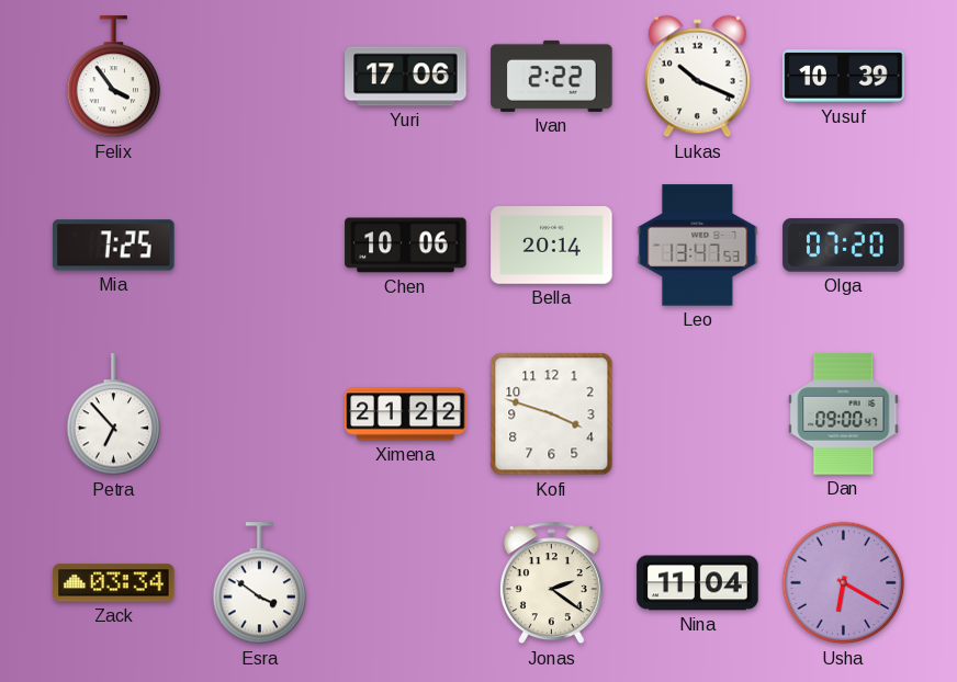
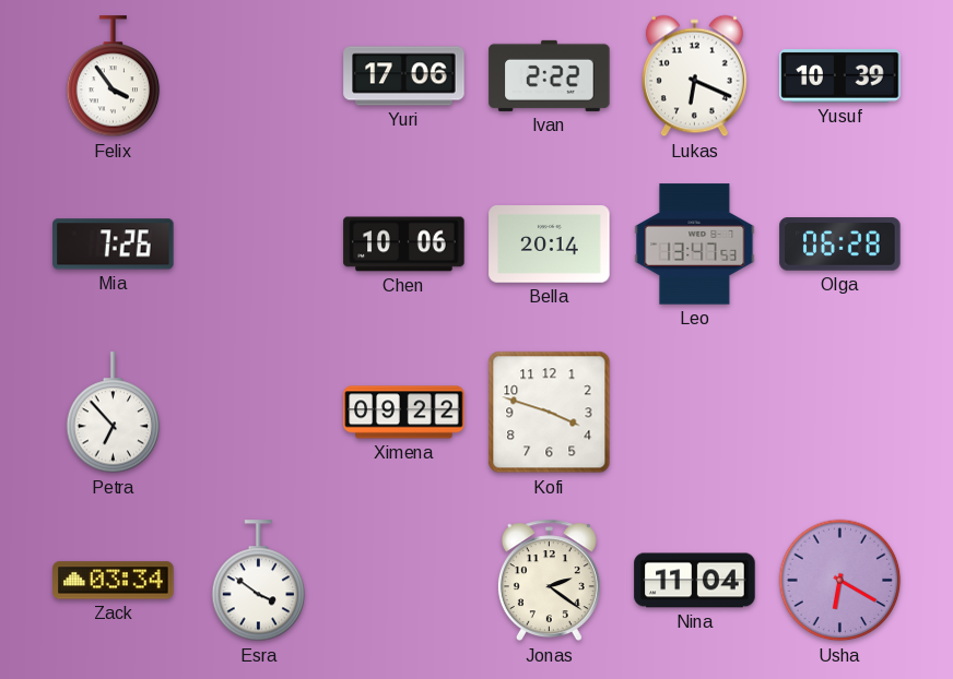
Lukas: 10:19 -> 6:19 (694, 76)
Mia: 7:25 -> 7:26 (114, 245)
Olga: 07:20 -> 06:28 (840, 245)
Ximena: 21:22 -> 09:22 (404, 413)
Dan: 09:00 -> none (844, 414)
